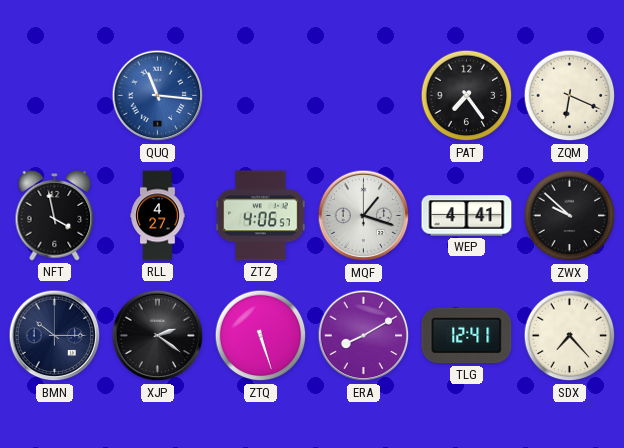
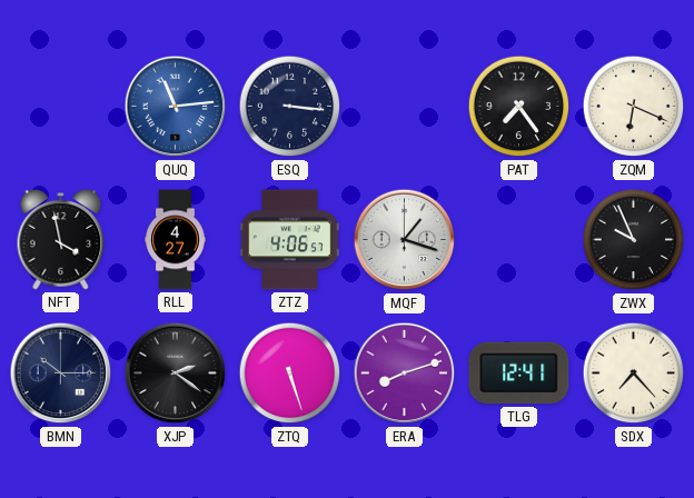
QUQ: 11:16 -> 11:14 (176, 107)
ESQ: none -> 3:16 (290, 107)
WEP: 4:41 -> none (467, 216)
ZWX: 9:52 -> 9:56 (634, 240)
ERA: 8:10 -> 8:12 (405, 373)
